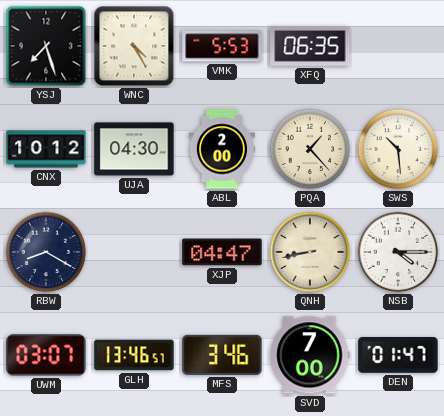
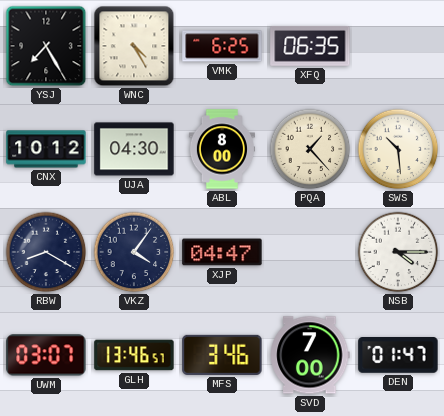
YSJ: 7:27 -> 7:25 (46, 46)
VMK: 5:53 -> 6:25 (222, 46)
ABL: 2:00 -> 8:00 (222, 149)
VKZ: none -> 4:06 (134, 252)
QNH: 8:43 -> none (310, 252)
